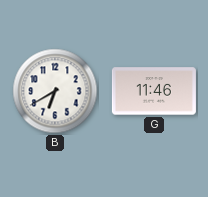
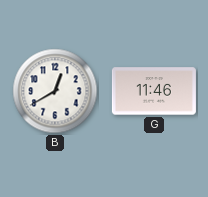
B: 6:40 -> 12:40 (55, 91)
